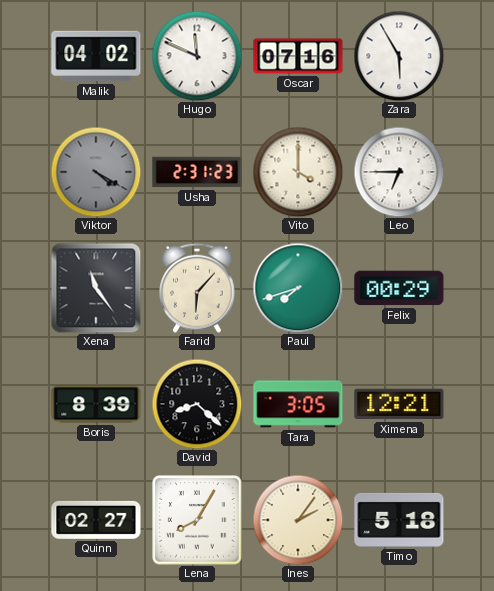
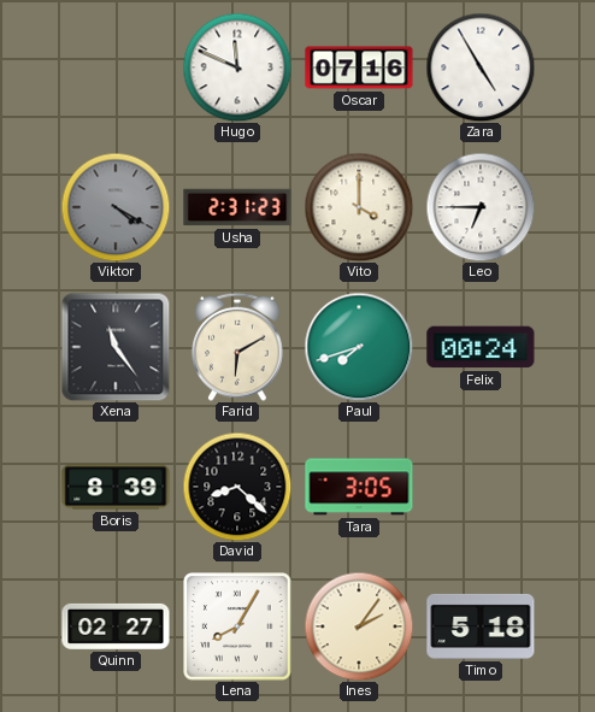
Malik: 04:02 -> none (96, 56)
Zara: 5:55 -> 4:55 (481, 67)
Farid: 6:07 -> 6:10 (237, 347)
Felix: 00:29 -> 00:24 (481, 347)
Ximena: 12:21 -> none (399, 404)
